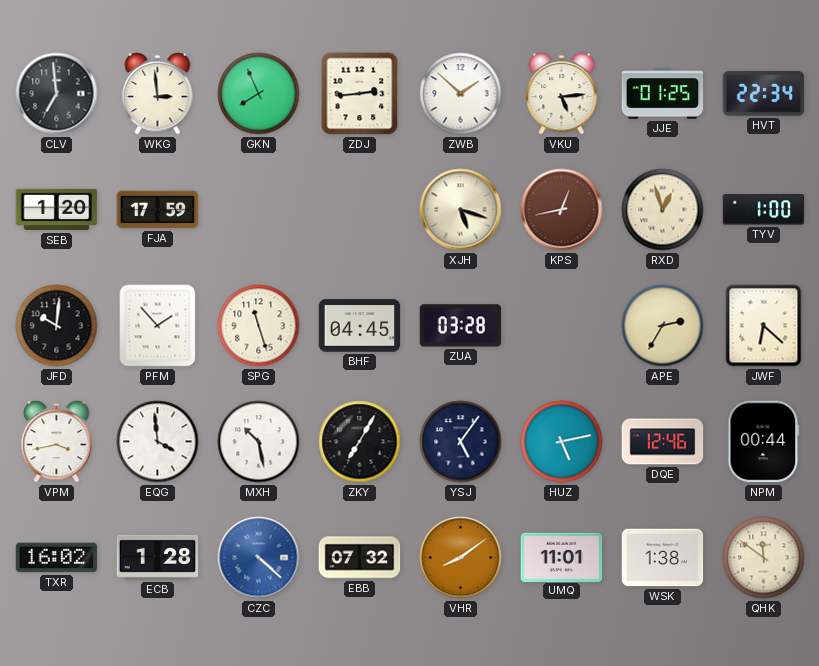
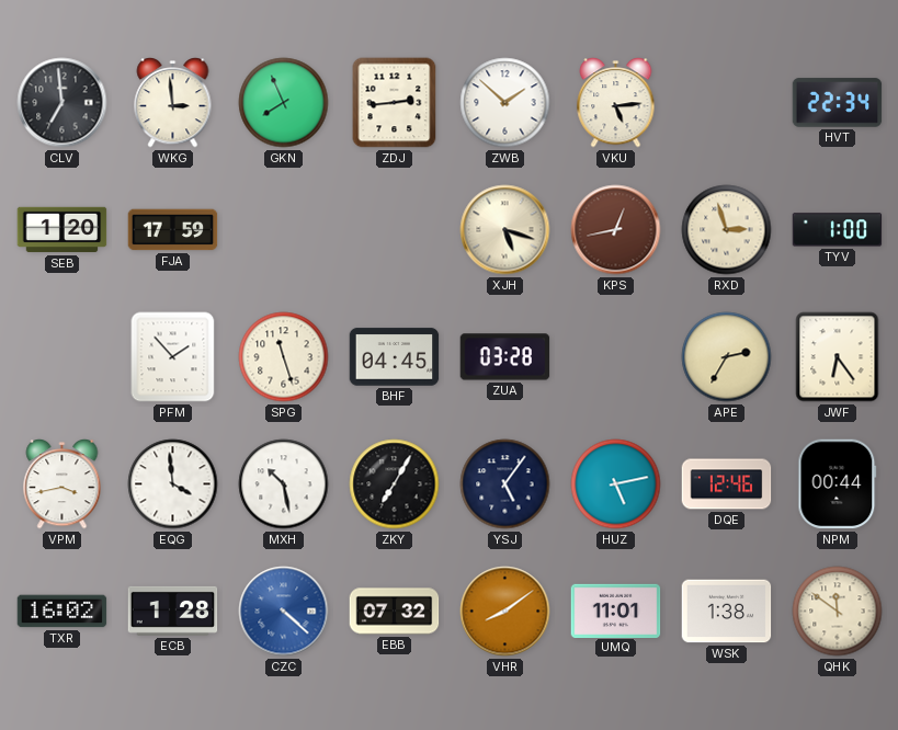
JJE: 01:25 -> none (663, 94)
RXD: 12:57 -> 2:57 (727, 230)
JFD: 10:01 -> none (57, 326)
JWF: 6:22 -> 6:24 (838, 357)
